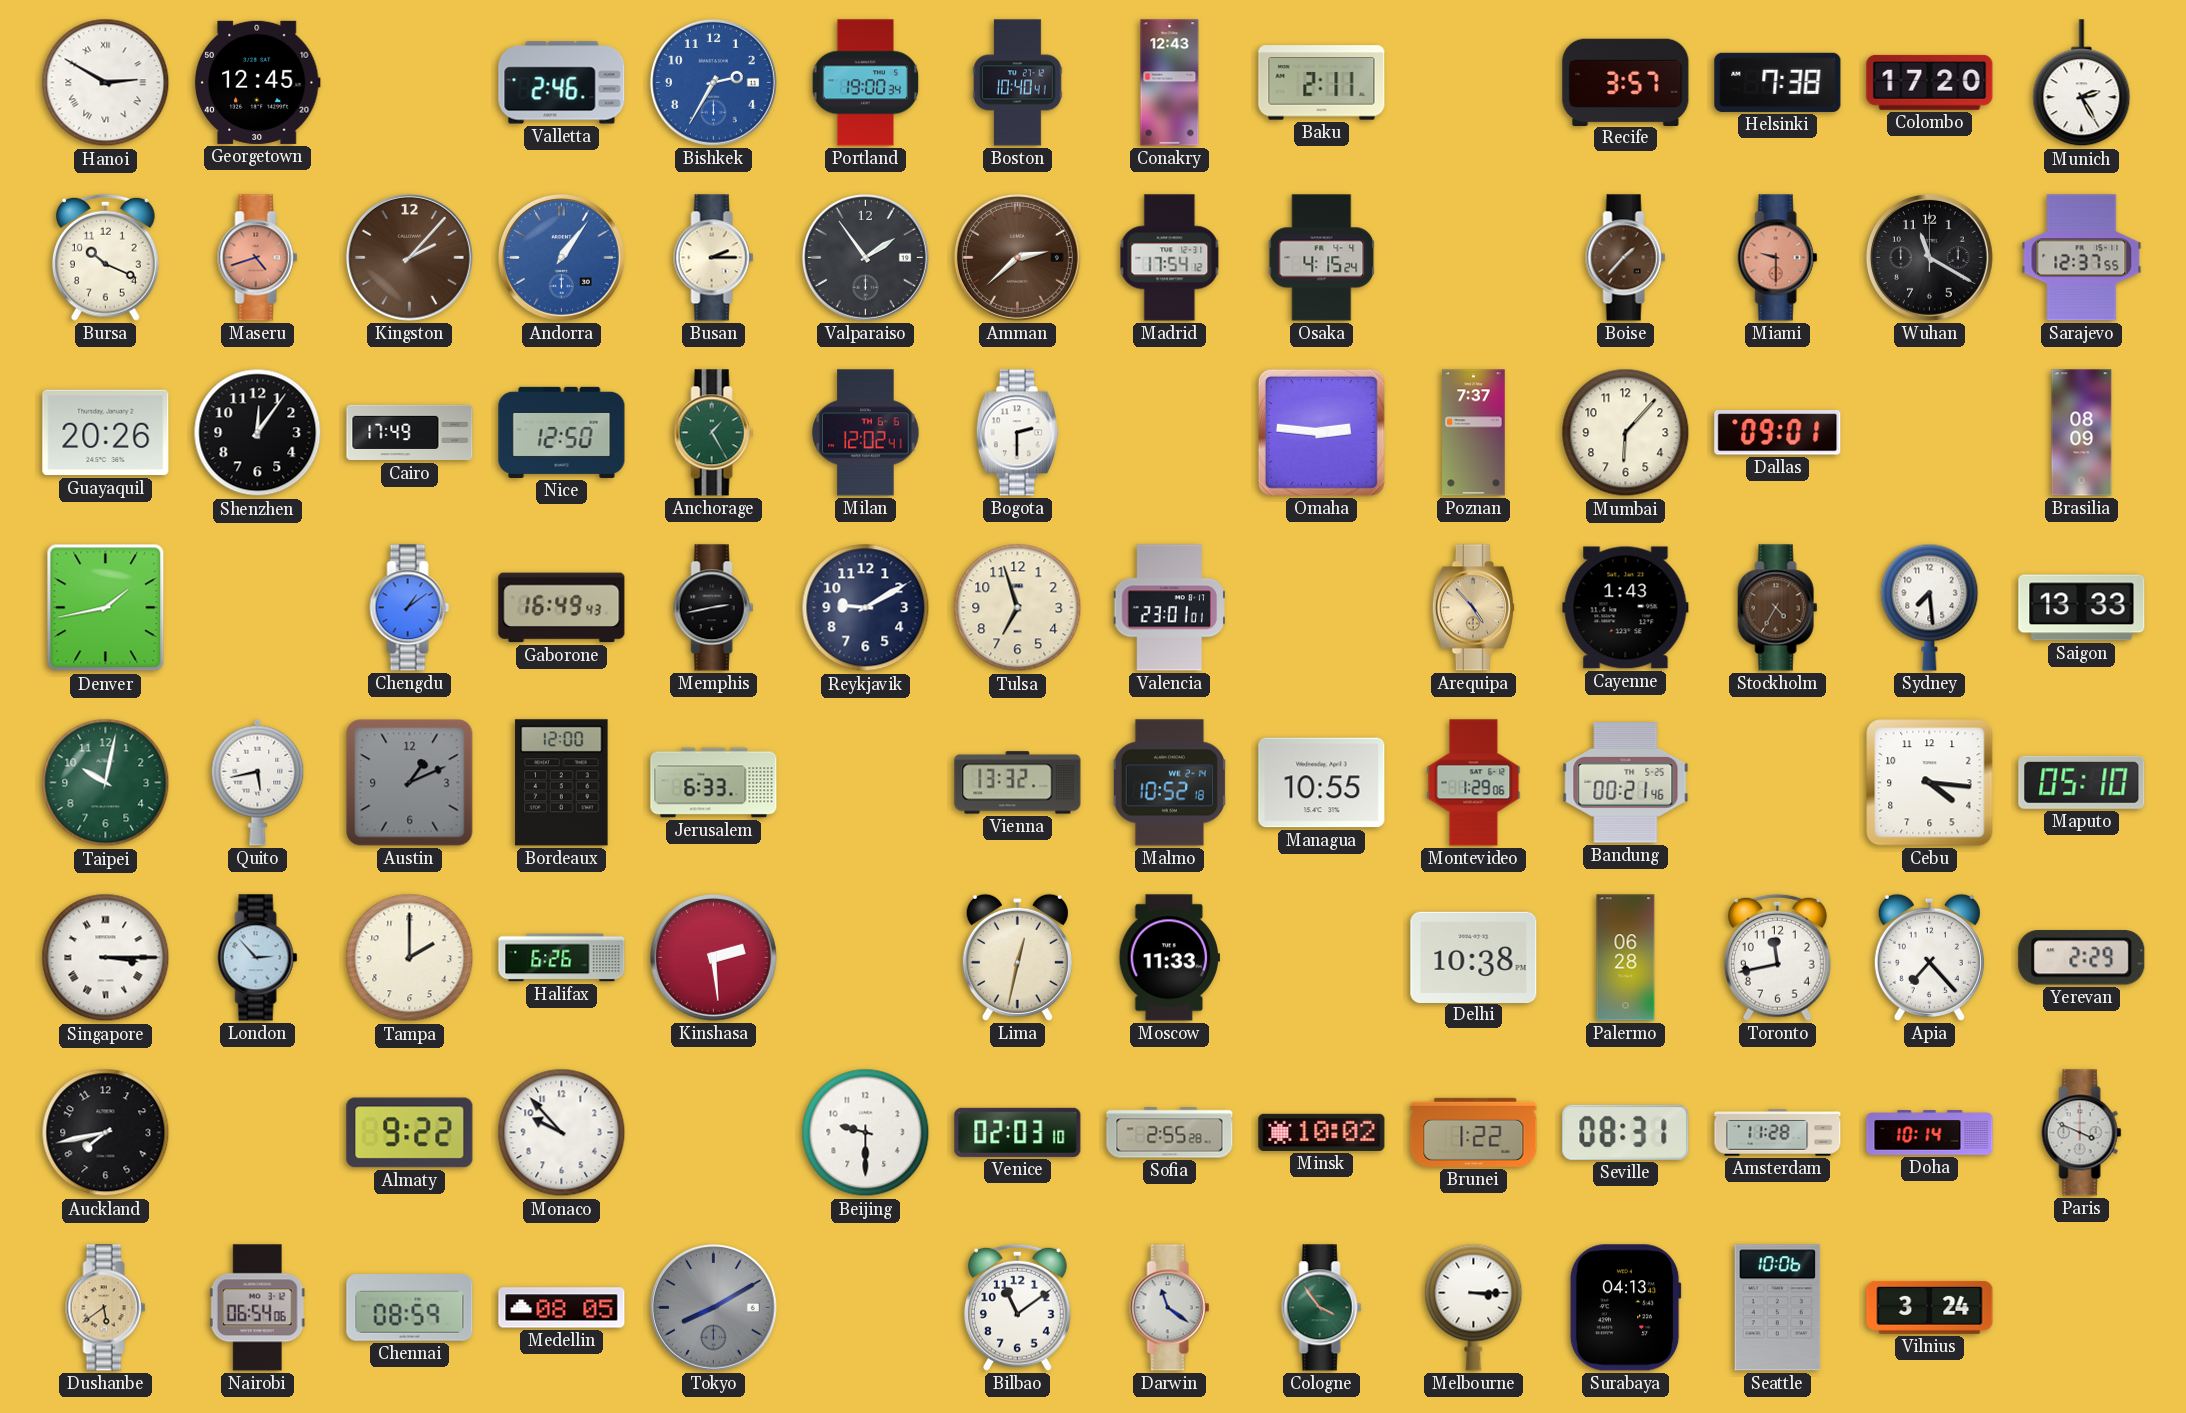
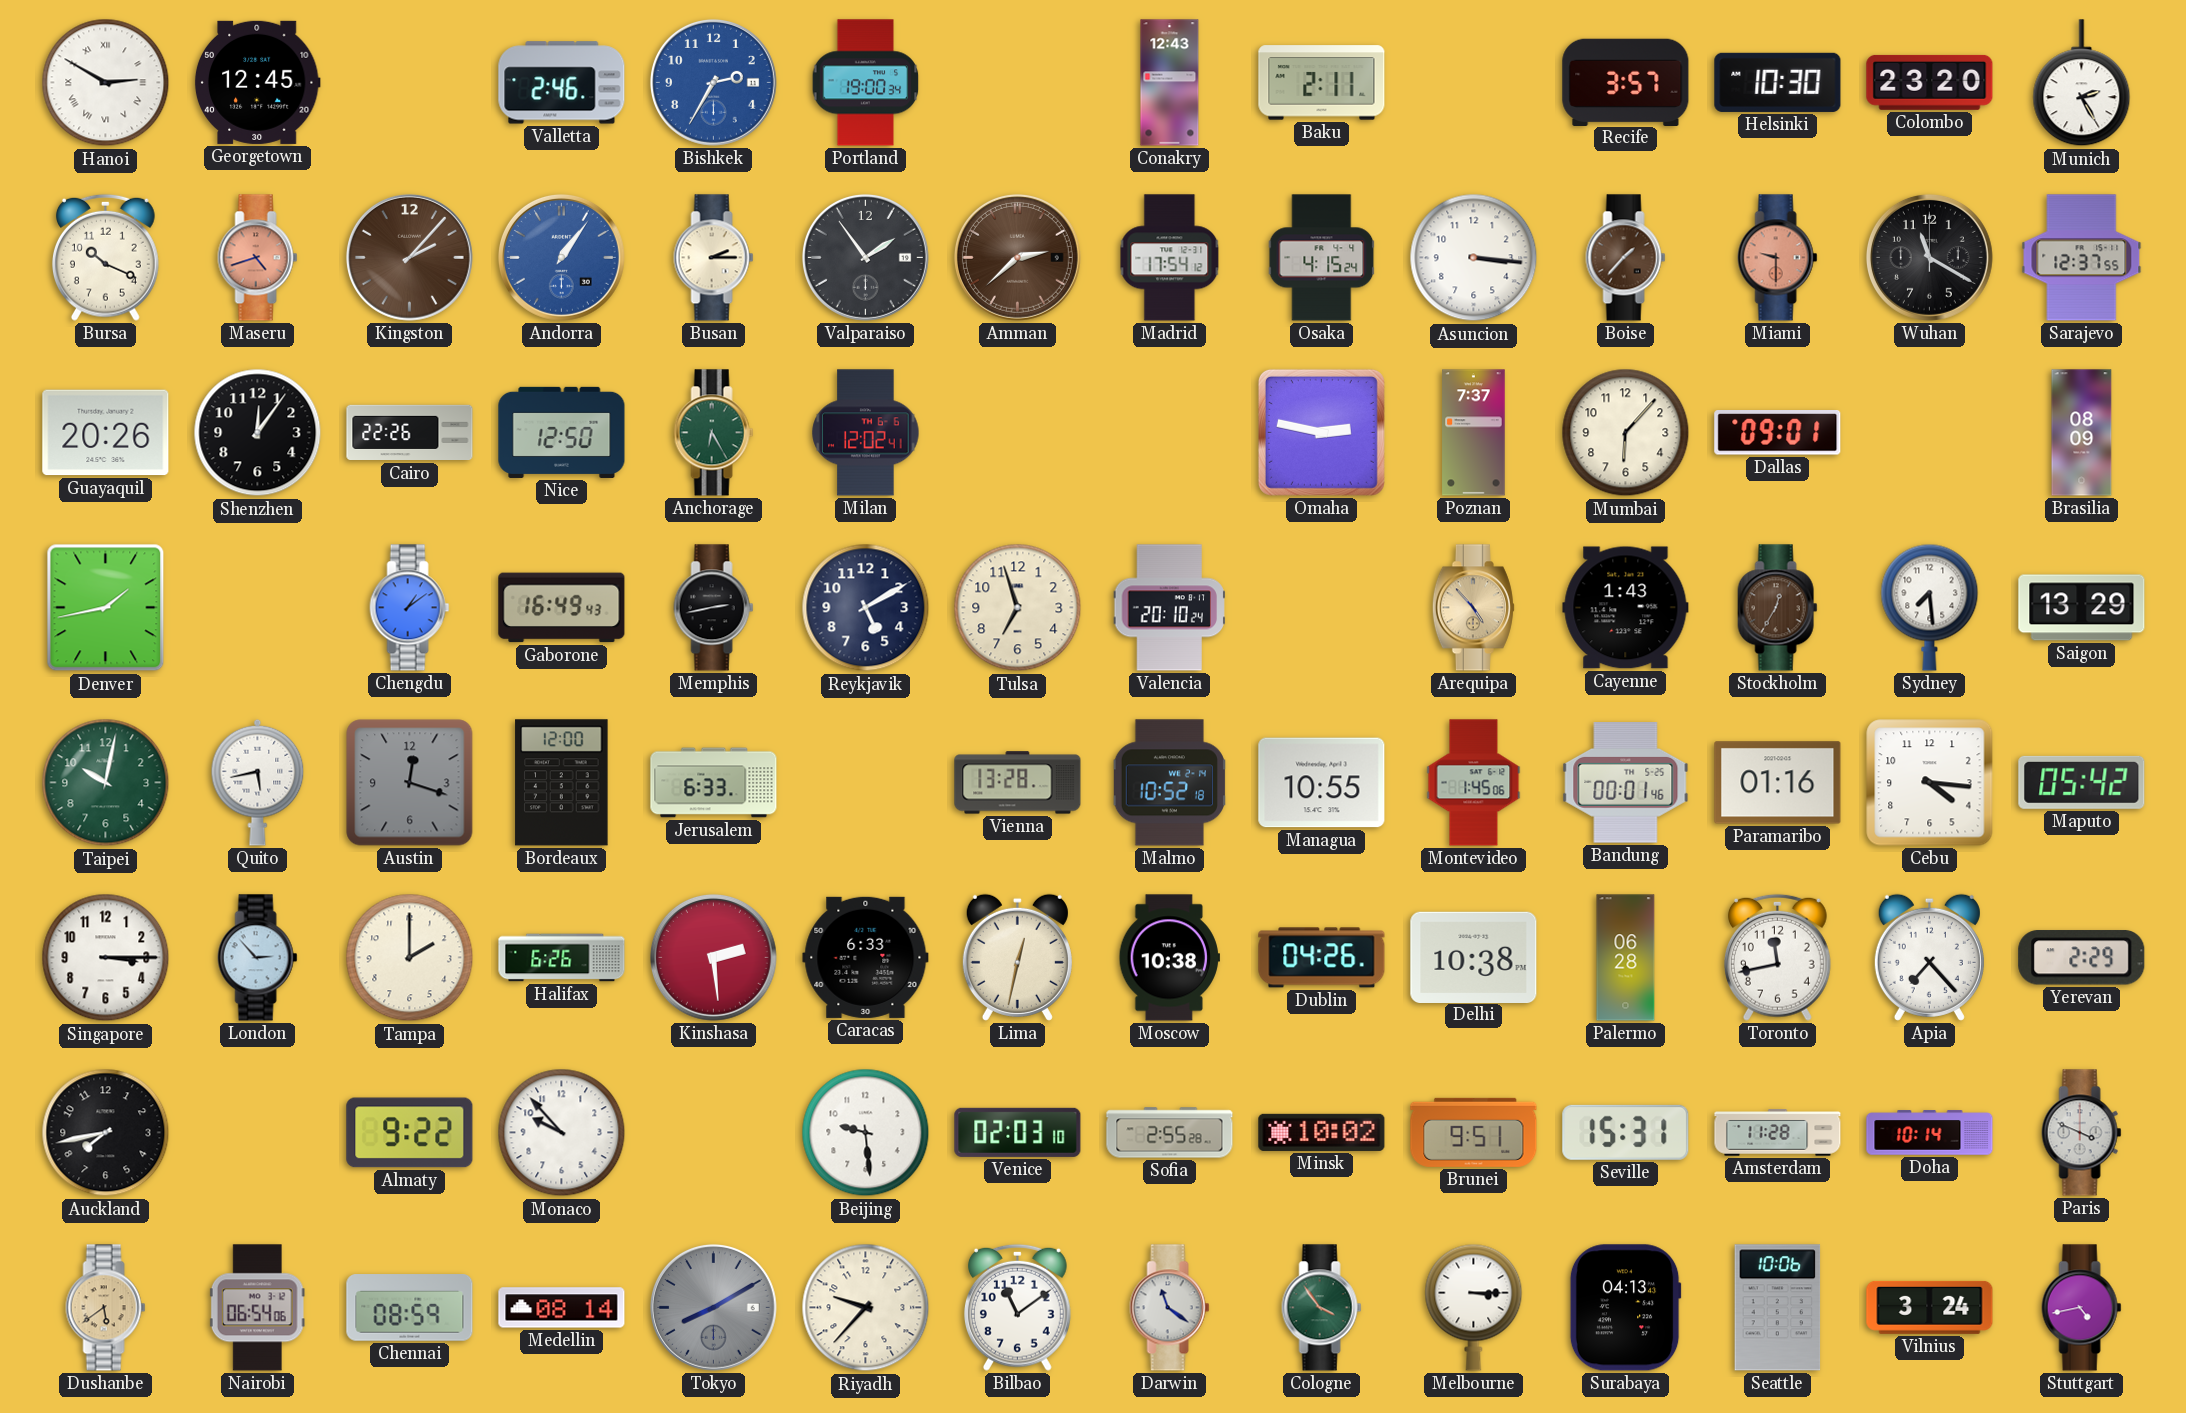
Boston: 10:40 -> none (1018, 83)
Helsinki: 7:38 -> 10:30 (1778, 82)
Colombo: 17:20 -> 23:20 (1930, 82)
Asuncion: none -> 3:16 (1474, 258)
Cairo: 17:49 -> 22:26 (410, 433)
Anchorage: 1:25 -> 6:25 (714, 433)
Bogota: 2:30 -> none (1017, 433)
Omaha: 2:46 -> 2:47 (1321, 432)
Reykjavik: 9:10 -> 5:10 (866, 608)
Valencia: 23:01 -> 20:10 (1169, 608)
Stockholm: 4:35 -> 12:35 (1778, 608)
Saigon: 13:33 -> 13:29 (2082, 608)
Austin: 1:11 -> 12:18 (410, 783)
Vienna: 13:32 -> 13:28 (1018, 783)
Montevideo: 1:29 -> 1:45 (1474, 783)
Bandung: 00:21 -> 00:01 (1626, 783)
Paramaribo: none -> 01:16 (1778, 783)
Maputo: 05:10 -> 05:42 (2082, 782)
Singapore numerals: Roman -> Arabic (106, 958)
Caracas: none -> 6:33 (866, 957)
Moscow: 11:33 -> 10:38 (1169, 958)
Dublin: none -> 04:26 (1322, 958)
Beijing: 9:30 -> 9:29 (866, 1133)
Brunei: 1:22 -> 9:51 (1474, 1132)
Seville: 08:31 -> 15:31 (1626, 1132)
Medellin: 08:05 -> 08:14 (562, 1308)
Riyadh: none -> 9:37 (866, 1308)
Stuttgart: none -> 4:43 (2082, 1308)
